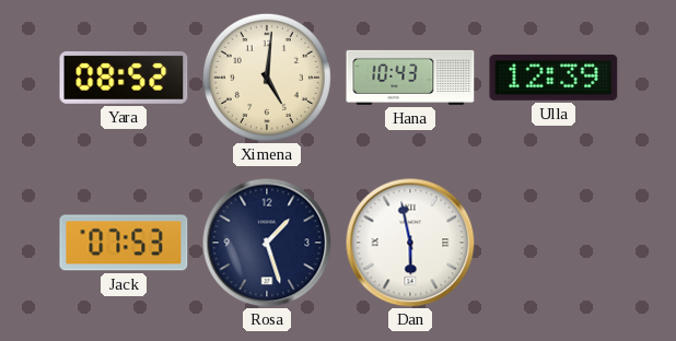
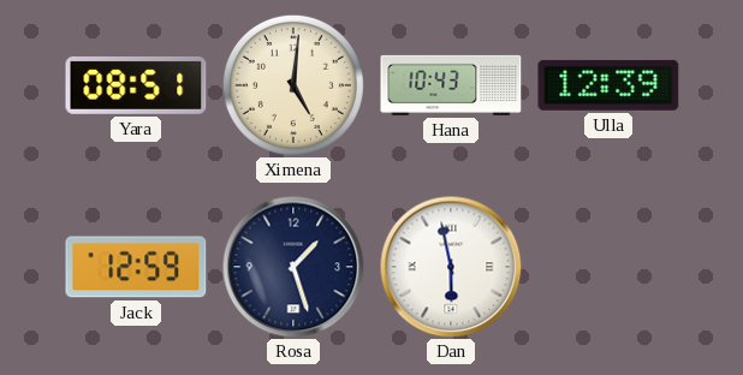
Yara: 08:52 -> 08:51 (136, 85)
Jack: 07:53 -> 12:59 (136, 267)
